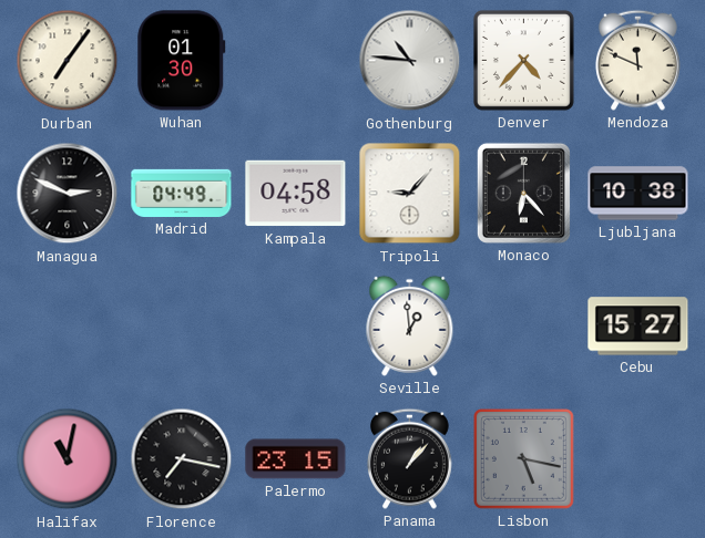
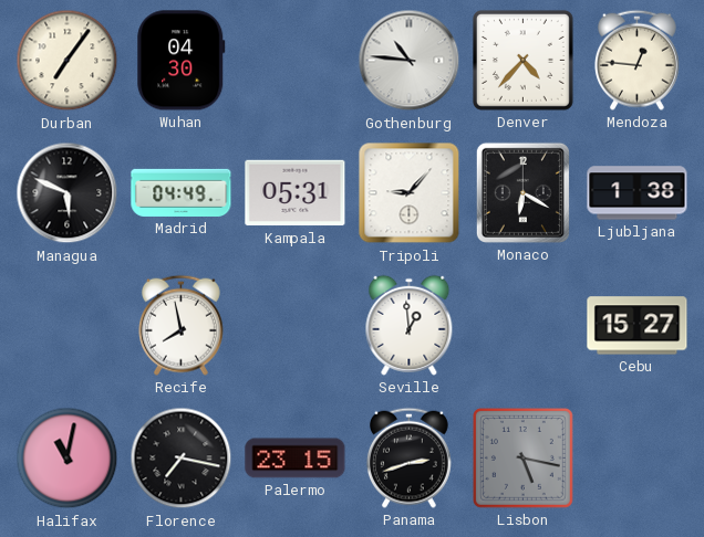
Wuhan: 01:30 -> 04:30 (182, 61)
Mendoza: 11:49 -> 12:46 (636, 60)
Managua: 2:49 -> 5:49 (68, 193)
Kampala: 04:58 -> 05:31 (296, 193)
Monaco: 6:23 -> 6:20 (522, 192)
Ljubljana: 10:38 -> 1:38 (638, 193)
Recife: none -> 7:58 (180, 325)
Panama: 1:07 -> 2:42 (408, 457)
